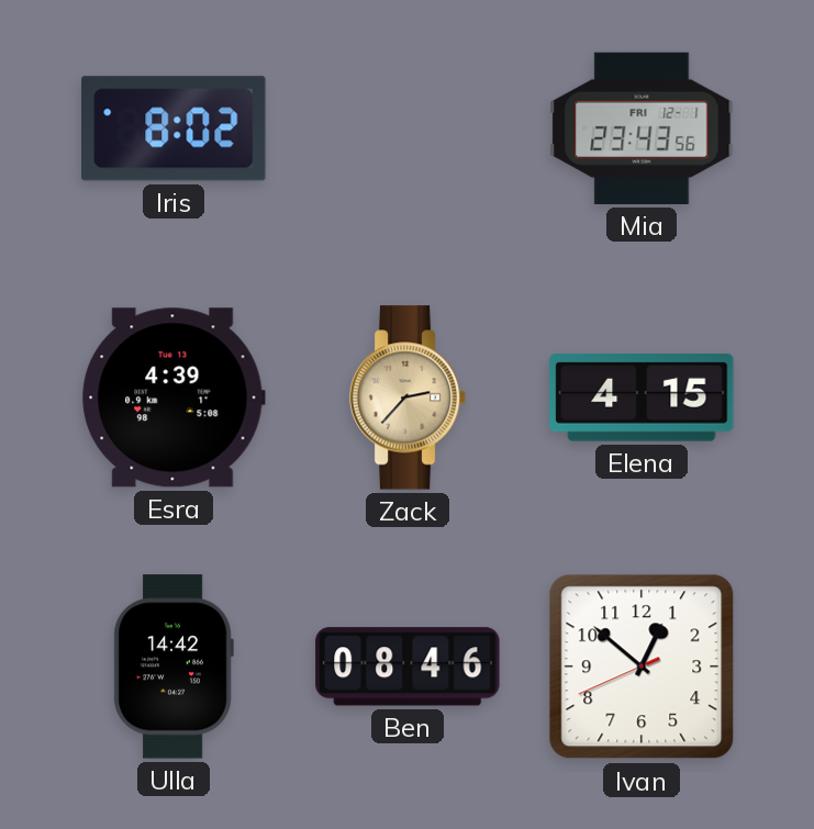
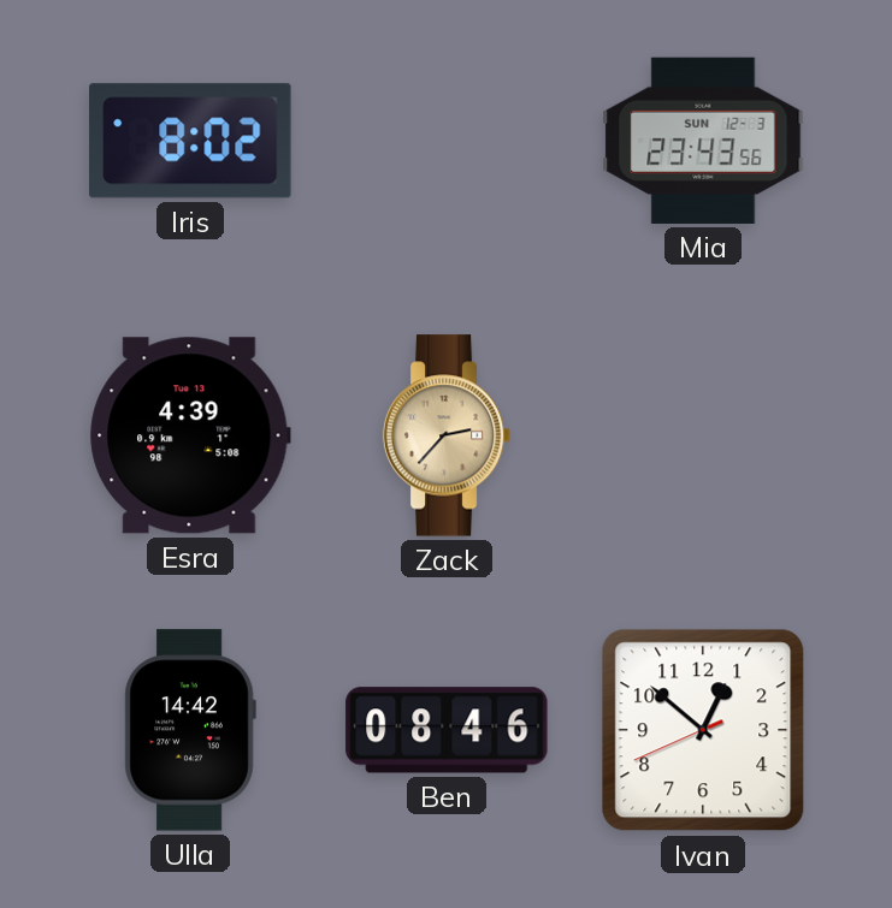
Mia date: FRI 12-1 -> SUN 12-3 (703, 141)
Elena: 4:15 -> none (642, 399)
